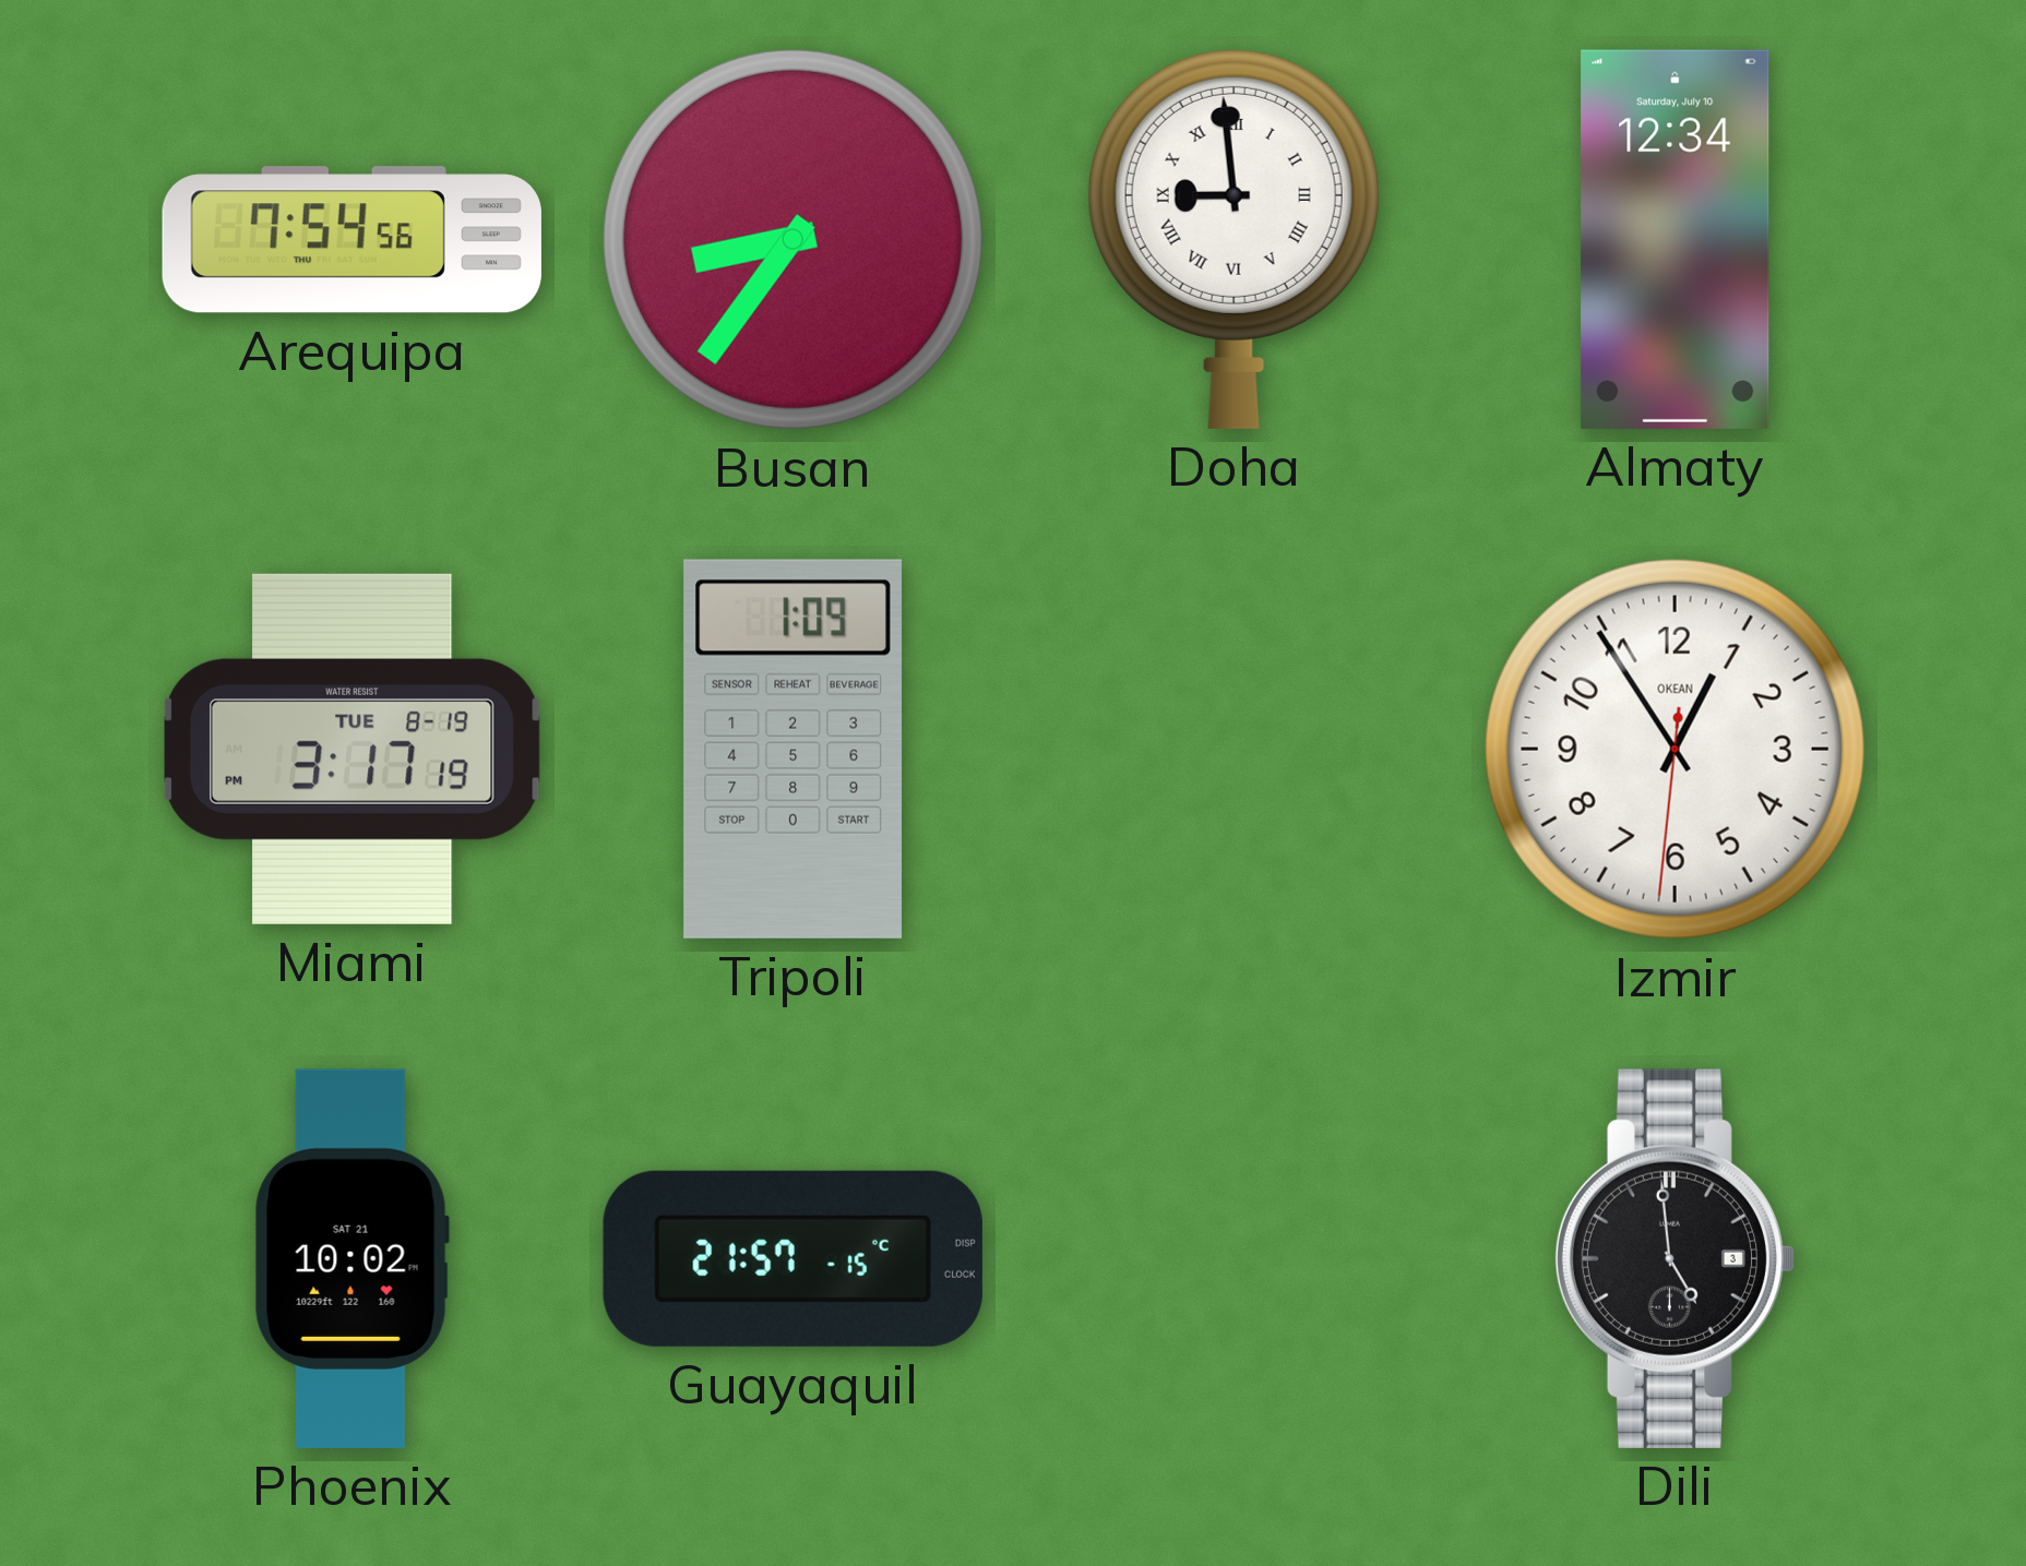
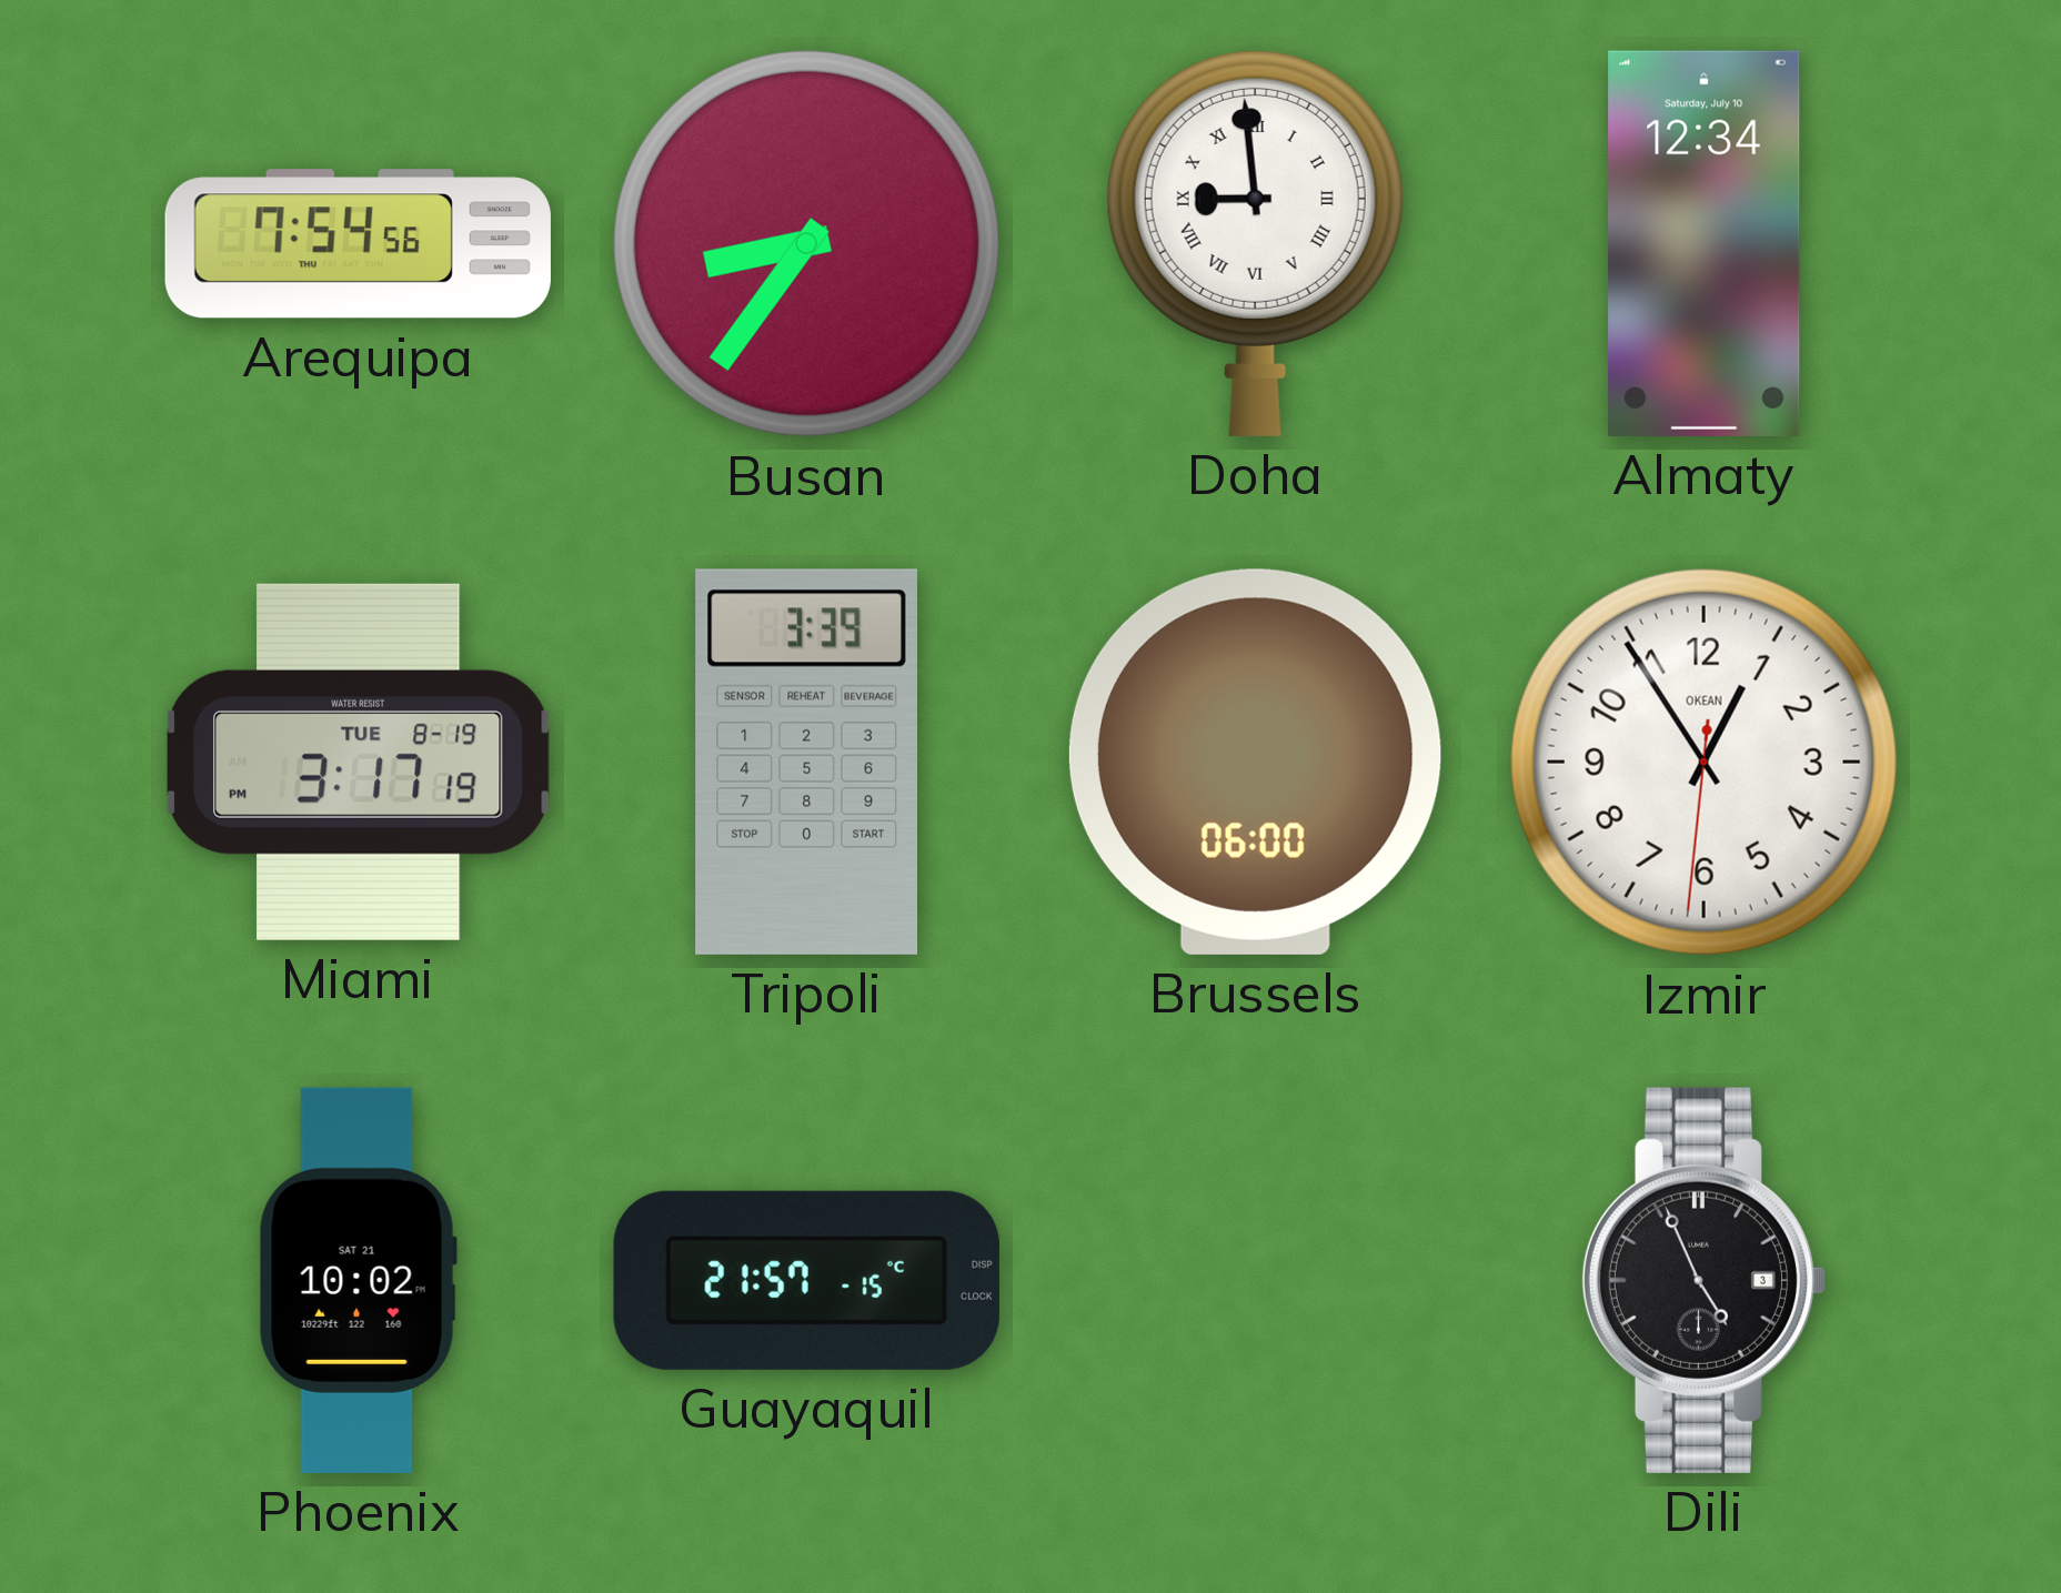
Tripoli: 1:09 -> 3:39 (806, 762)
Brussels: none -> 06:00 (1255, 762)
Dili: 4:59 -> 4:56 (1705, 1280)
